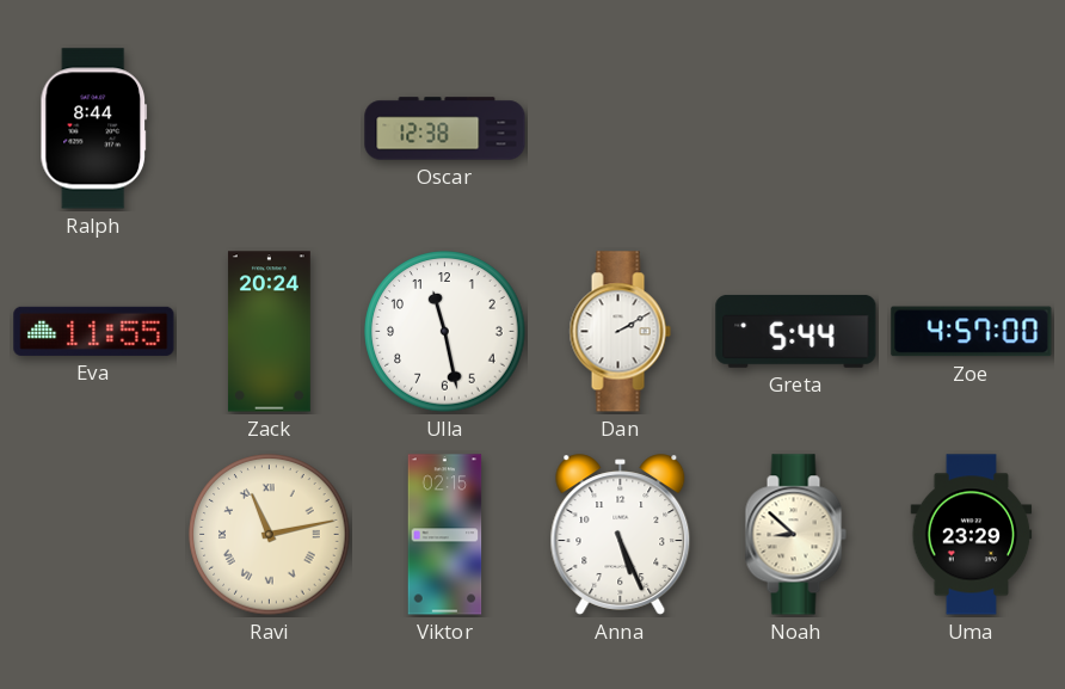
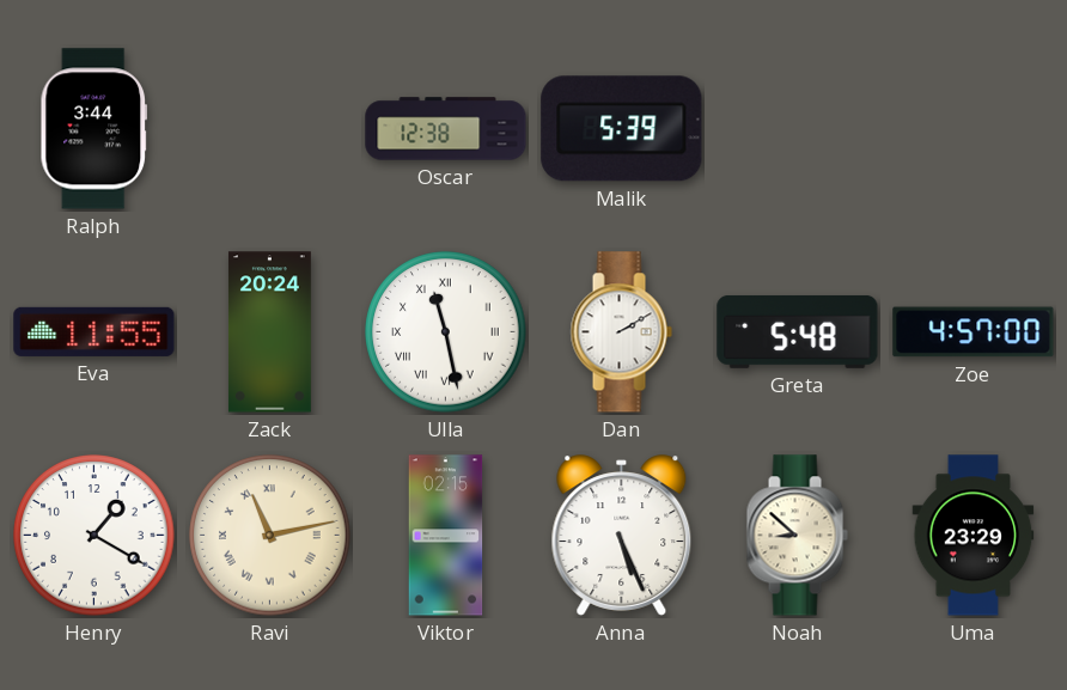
Ralph: 8:44 -> 3:44 (94, 129)
Malik: none -> 5:39 (622, 129)
Ulla numerals: Arabic -> Roman (446, 332)
Greta: 5:44 -> 5:48 (798, 331)
Henry: none -> 1:20 (94, 536)
